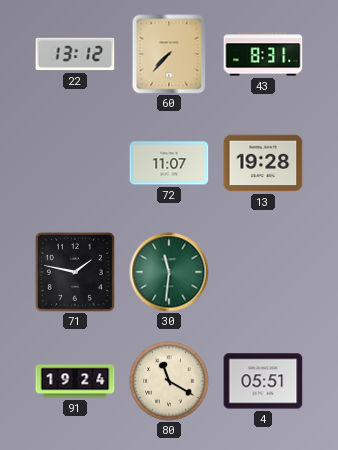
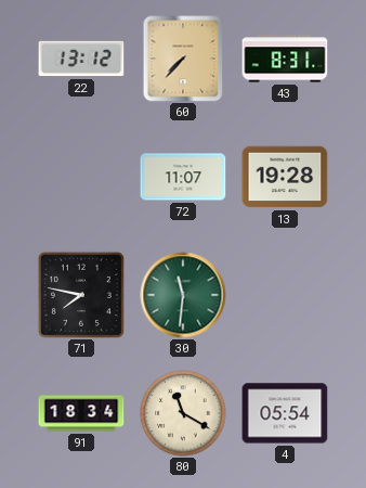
71: 1:47 -> 7:47 (81, 295)
91: 19:24 -> 18:34 (81, 413)
4: 05:51 -> 05:54 (285, 413)
